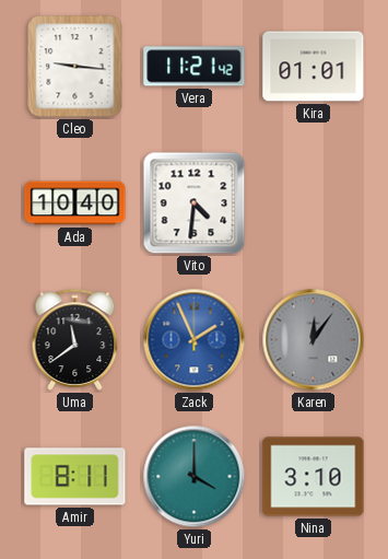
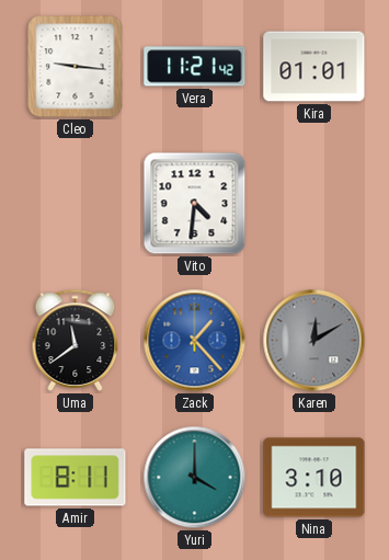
Ada: 10:40 -> none (75, 203)
Zack: 1:56 -> 1:23 (195, 341)
Karen: 12:06 -> 12:10 (314, 341)
